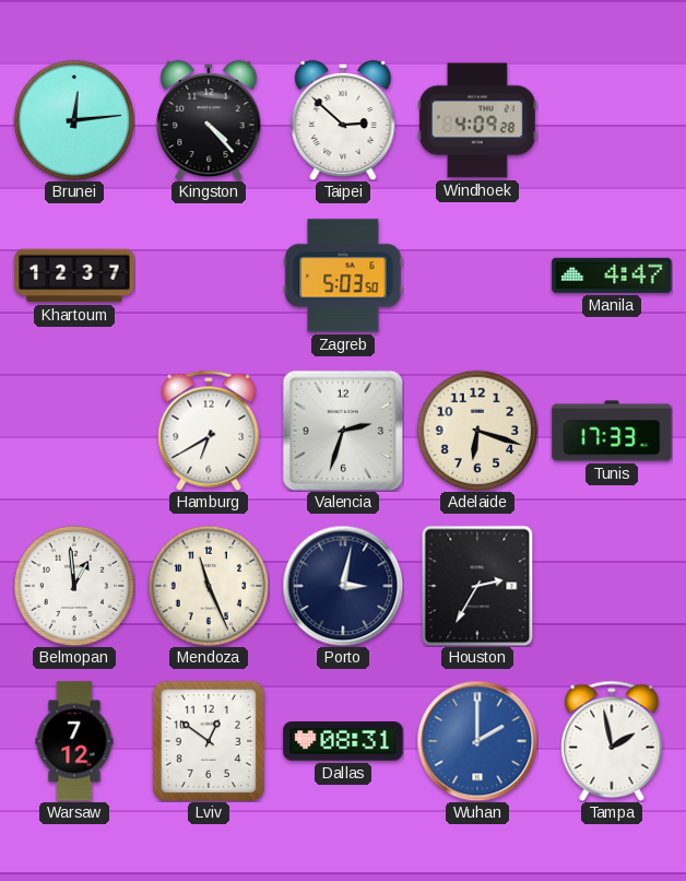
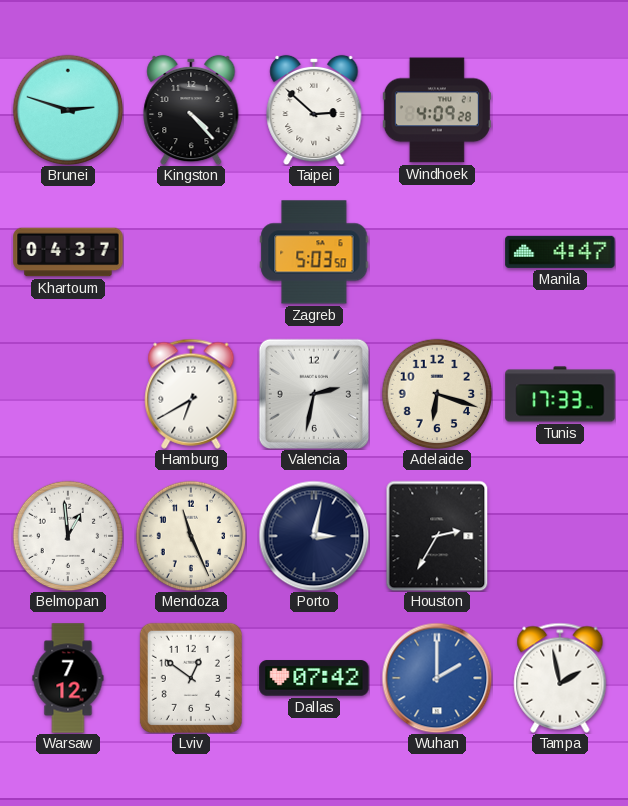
Brunei: 12:14 -> 2:48 (68, 110)
Khartoum: 12:37 -> 04:37 (68, 252)
Valencia: 2:33 -> 2:32 (314, 394)
Dallas: 08:31 -> 07:42 (314, 678)
